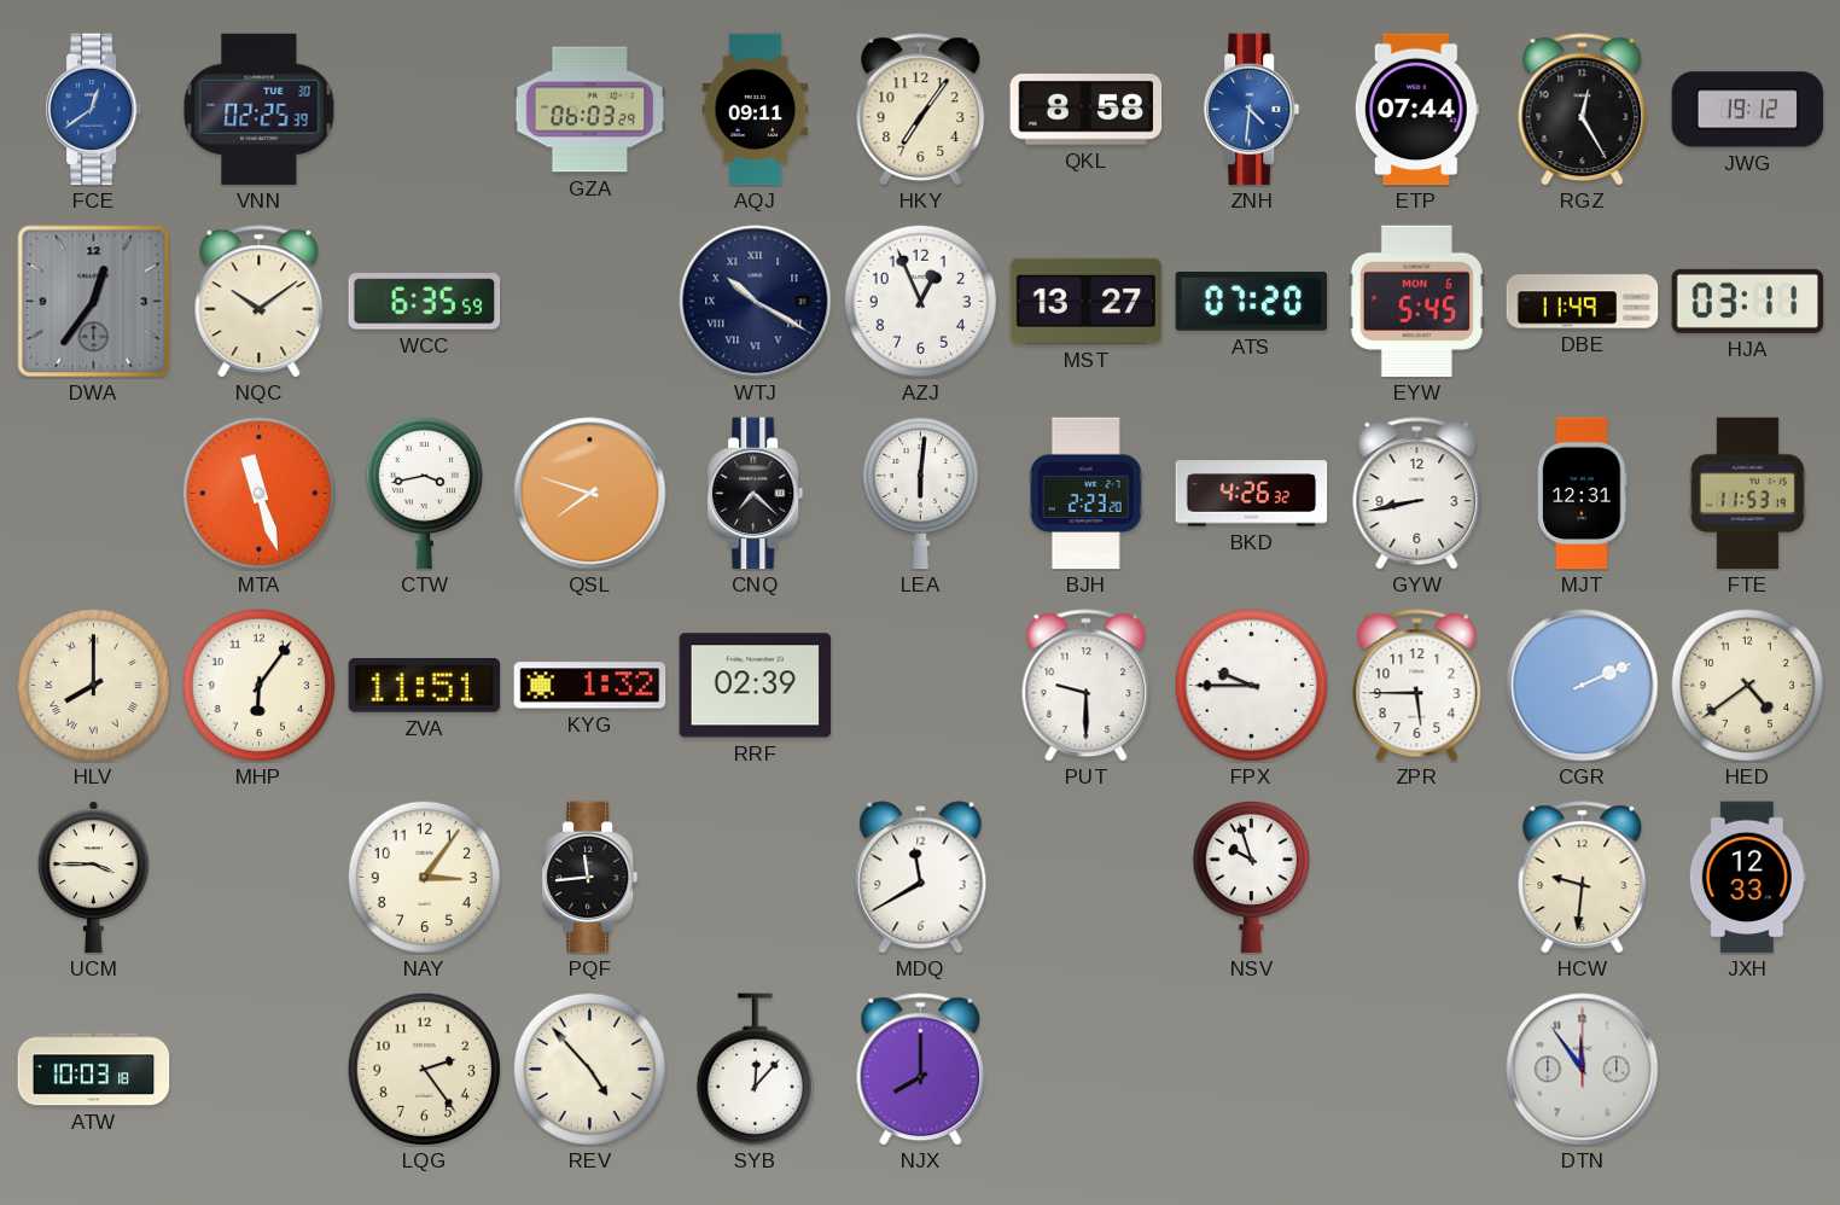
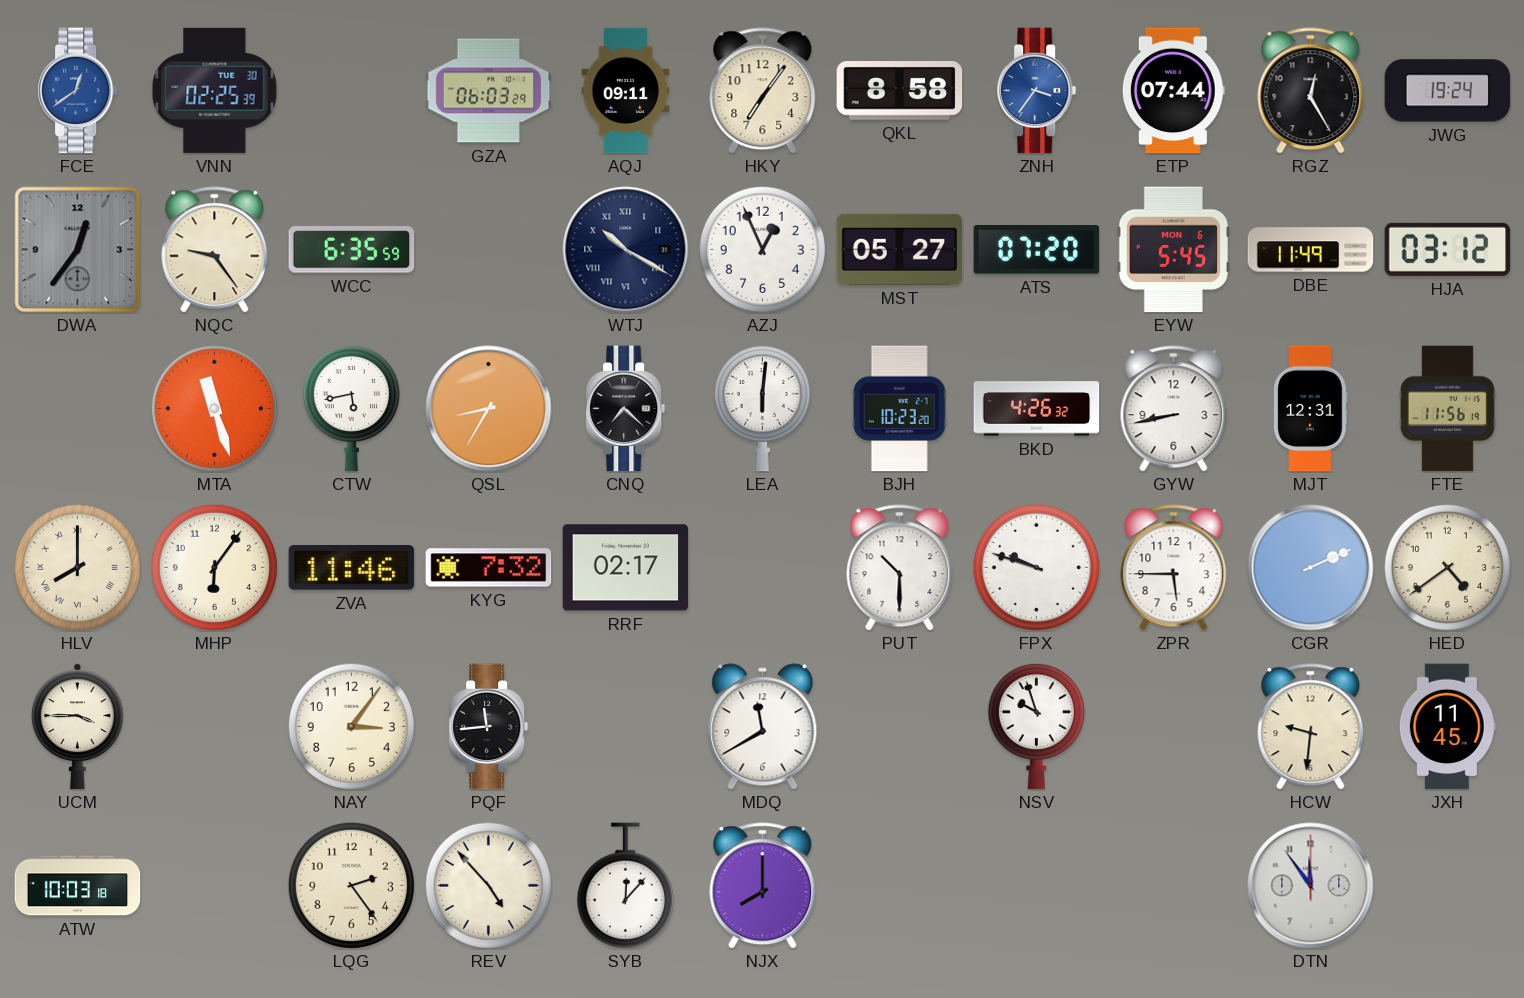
ZNH: 4:31 -> 3:36 (1037, 91)
JWG: 19:12 -> 19:24 (1448, 91)
NQC: 10:09 -> 9:24 (215, 250)
MST: 13:27 -> 05:27 (900, 249)
HJA: 03:11 -> 03:12 (1448, 249)
CTW: 3:43 -> 5:43 (351, 408)
QSL: 7:48 -> 8:35 (489, 409)
BJH: 2:23 -> 10:23 (899, 409)
FTE: 11:53 -> 11:56 (1447, 409)
ZVA: 11:51 -> 11:46 (352, 568)
KYG: 1:32 -> 7:32 (489, 568)
RRF: 02:39 -> 02:17 (626, 568)
PUT: 9:30 -> 10:30 (900, 568)
FPX: 9:45 -> 9:48 (1036, 567)
JXH: 12:33 -> 11:45 (1447, 727)
